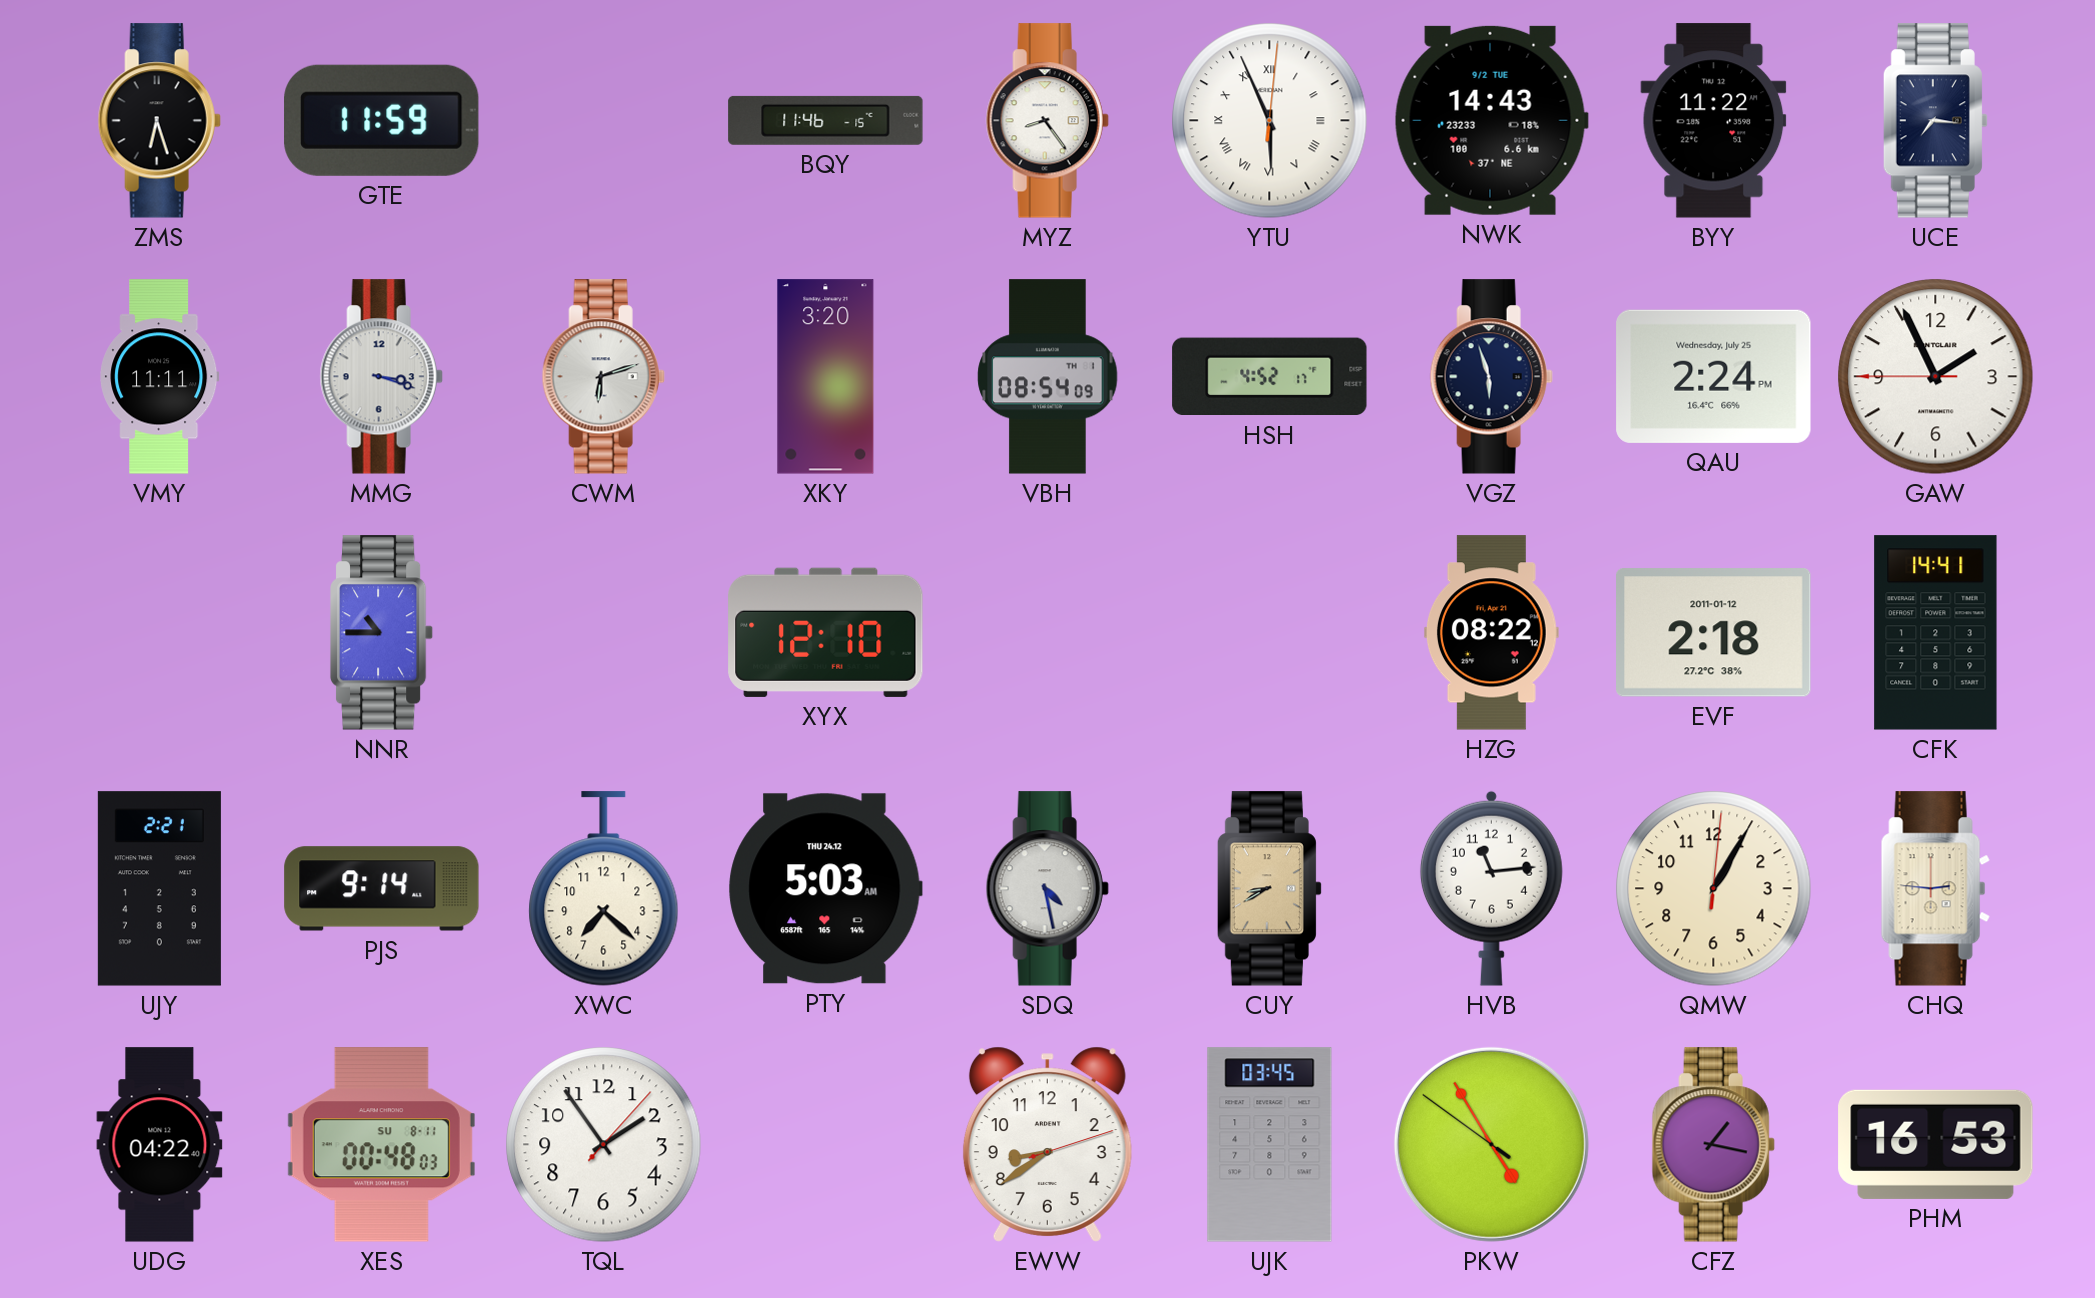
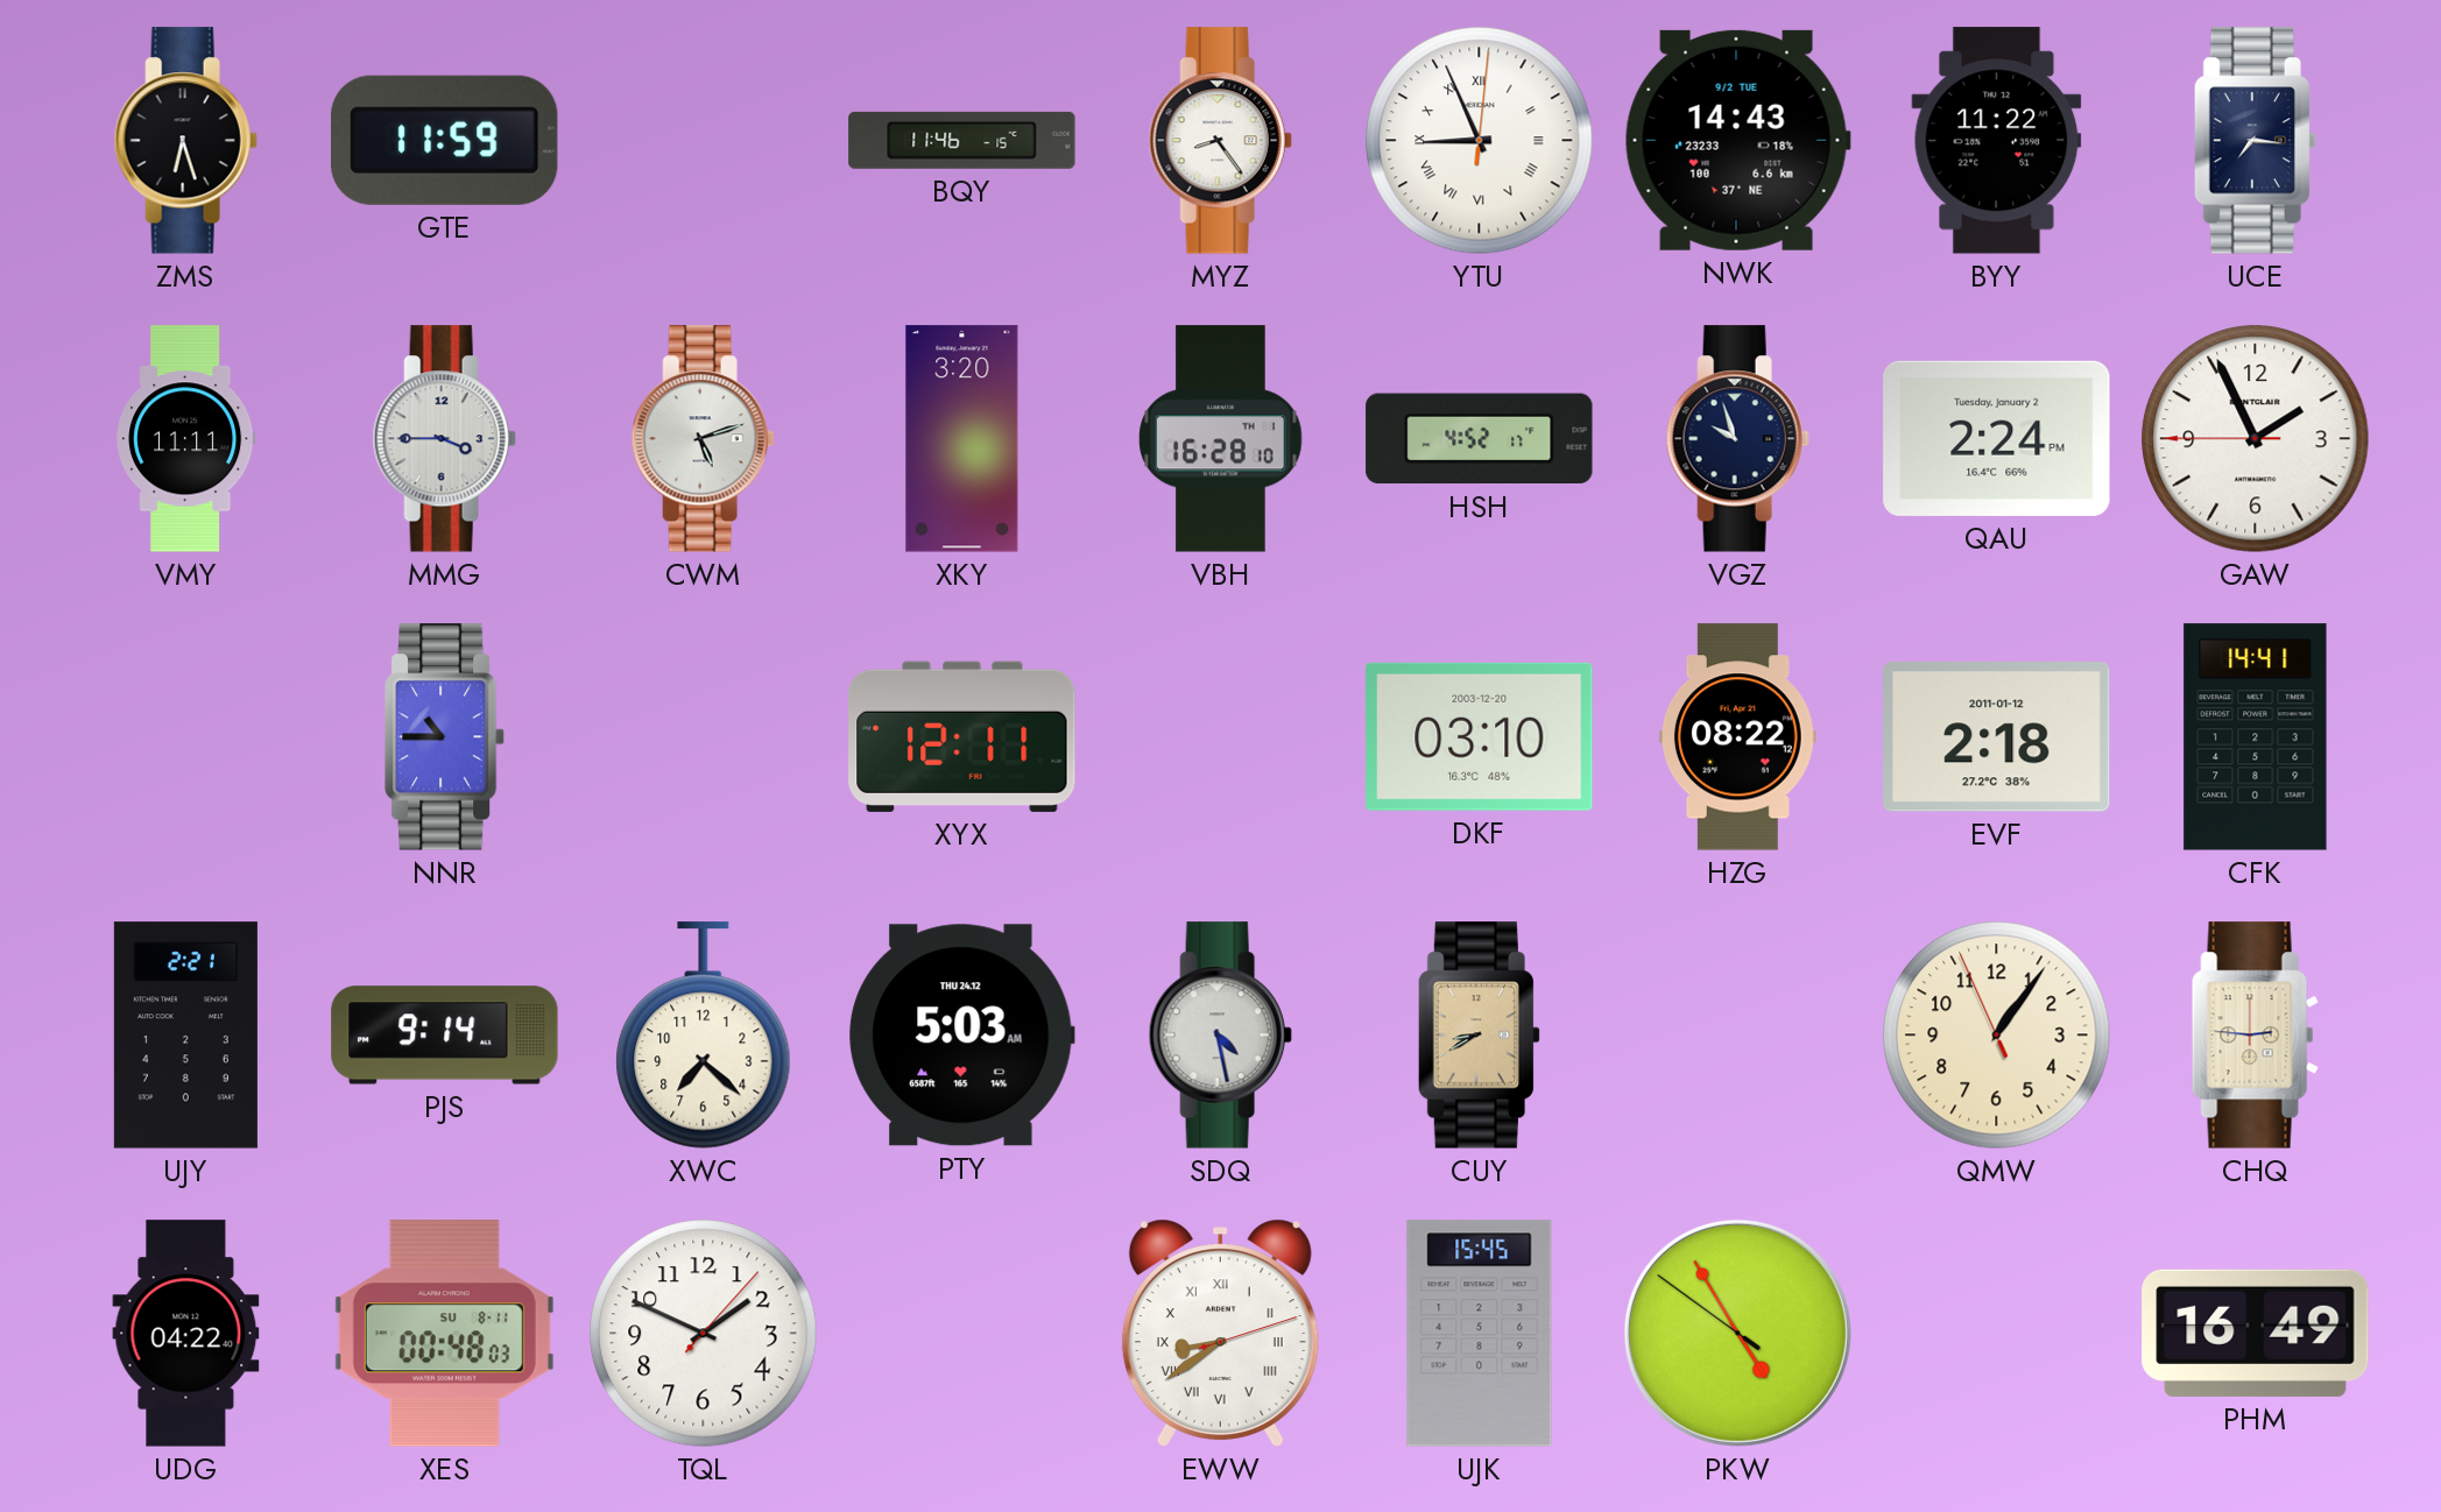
YTU: 5:56 -> 8:56 (1480, 141)
MMG: 3:18 -> 3:45 (444, 439)
CWM: 6:12 -> 5:12 (703, 439)
VBH: 08:54 -> 16:28 (1221, 439)
VGZ: 5:57 -> 9:57 (1737, 439)
QAU date: Wednesday, July 25 -> Tuesday, January 2 (1997, 438)
XYX: 12:10 -> 12:11 (962, 736)
DKF: none -> 03:10 (1480, 736)
HVB: 11:14 -> none (1491, 888)
QMW: 1:05:01 -> 1:05:56 (1997, 1036)
TQL: 1:54 -> 1:49 (704, 1334)
EWW numerals: Arabic -> Roman (1220, 1333)
UJK: 03:45 -> 15:45 (1480, 1334)
CFZ: 1:17 -> none (1713, 1145)
PHM: 16:53 -> 16:49 (2256, 1333)
